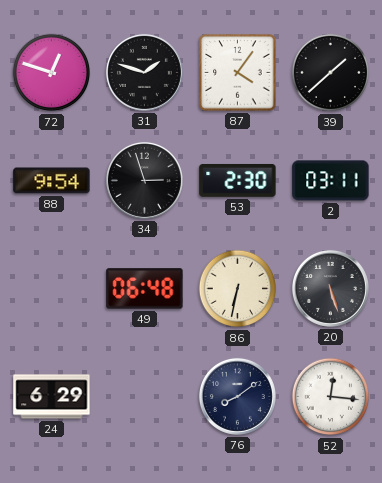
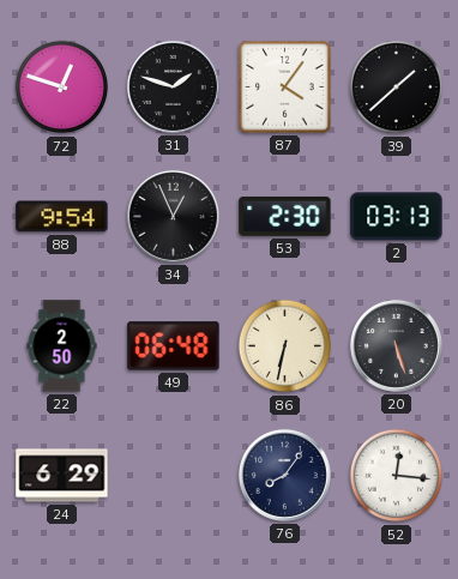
34: 2:57 -> 12:56 (173, 216)
2: 03:11 -> 03:13 (397, 217)
22: none -> 2:50 (62, 346)
76: 8:09 -> 8:06 (284, 475)
